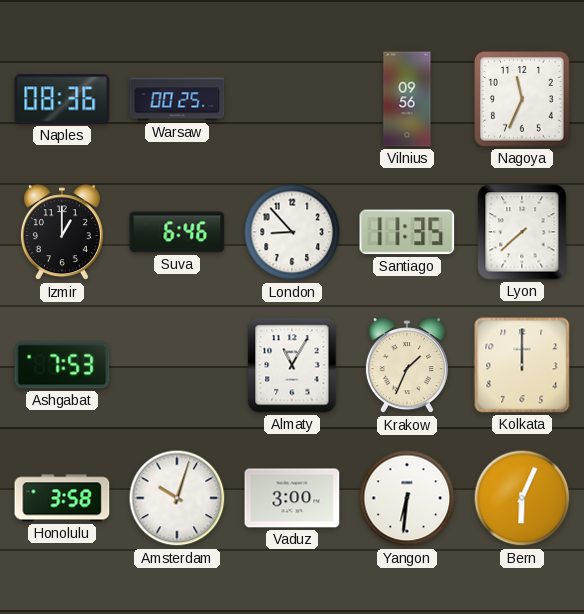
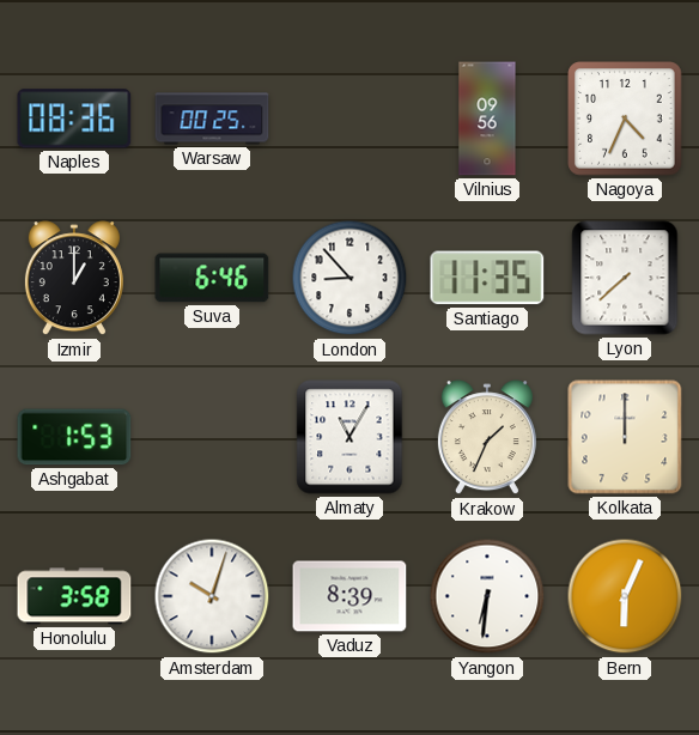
Nagoya: 11:34 -> 4:34 (625, 119)
Ashgabat: 7:53 -> 1:53 (74, 437)
Vaduz: 3:00 -> 8:39 (349, 596)
